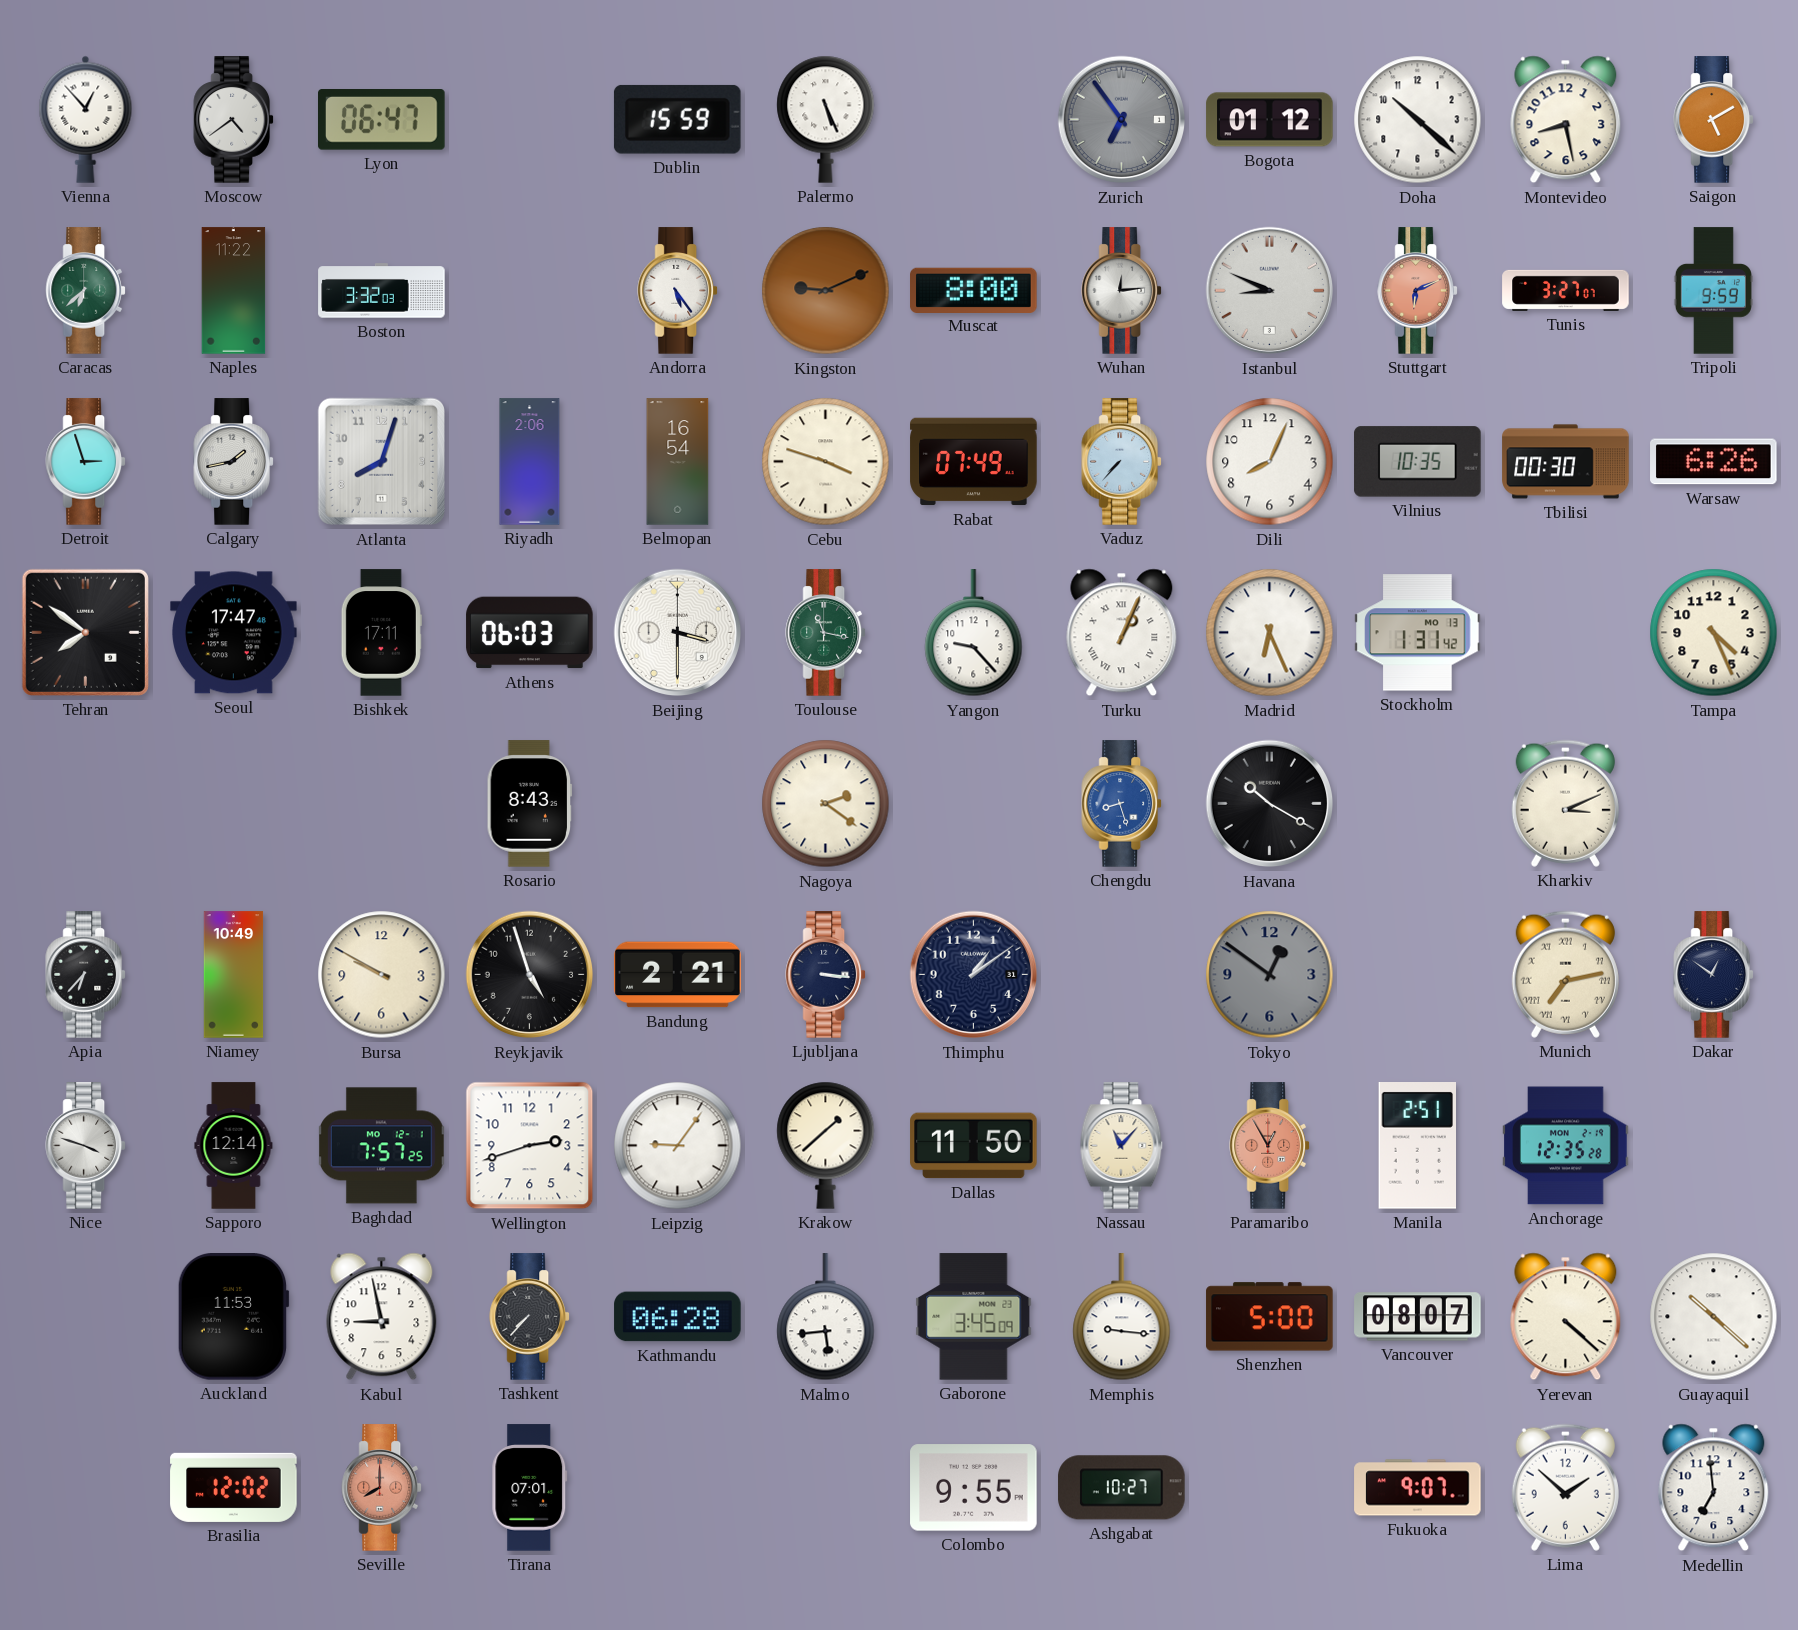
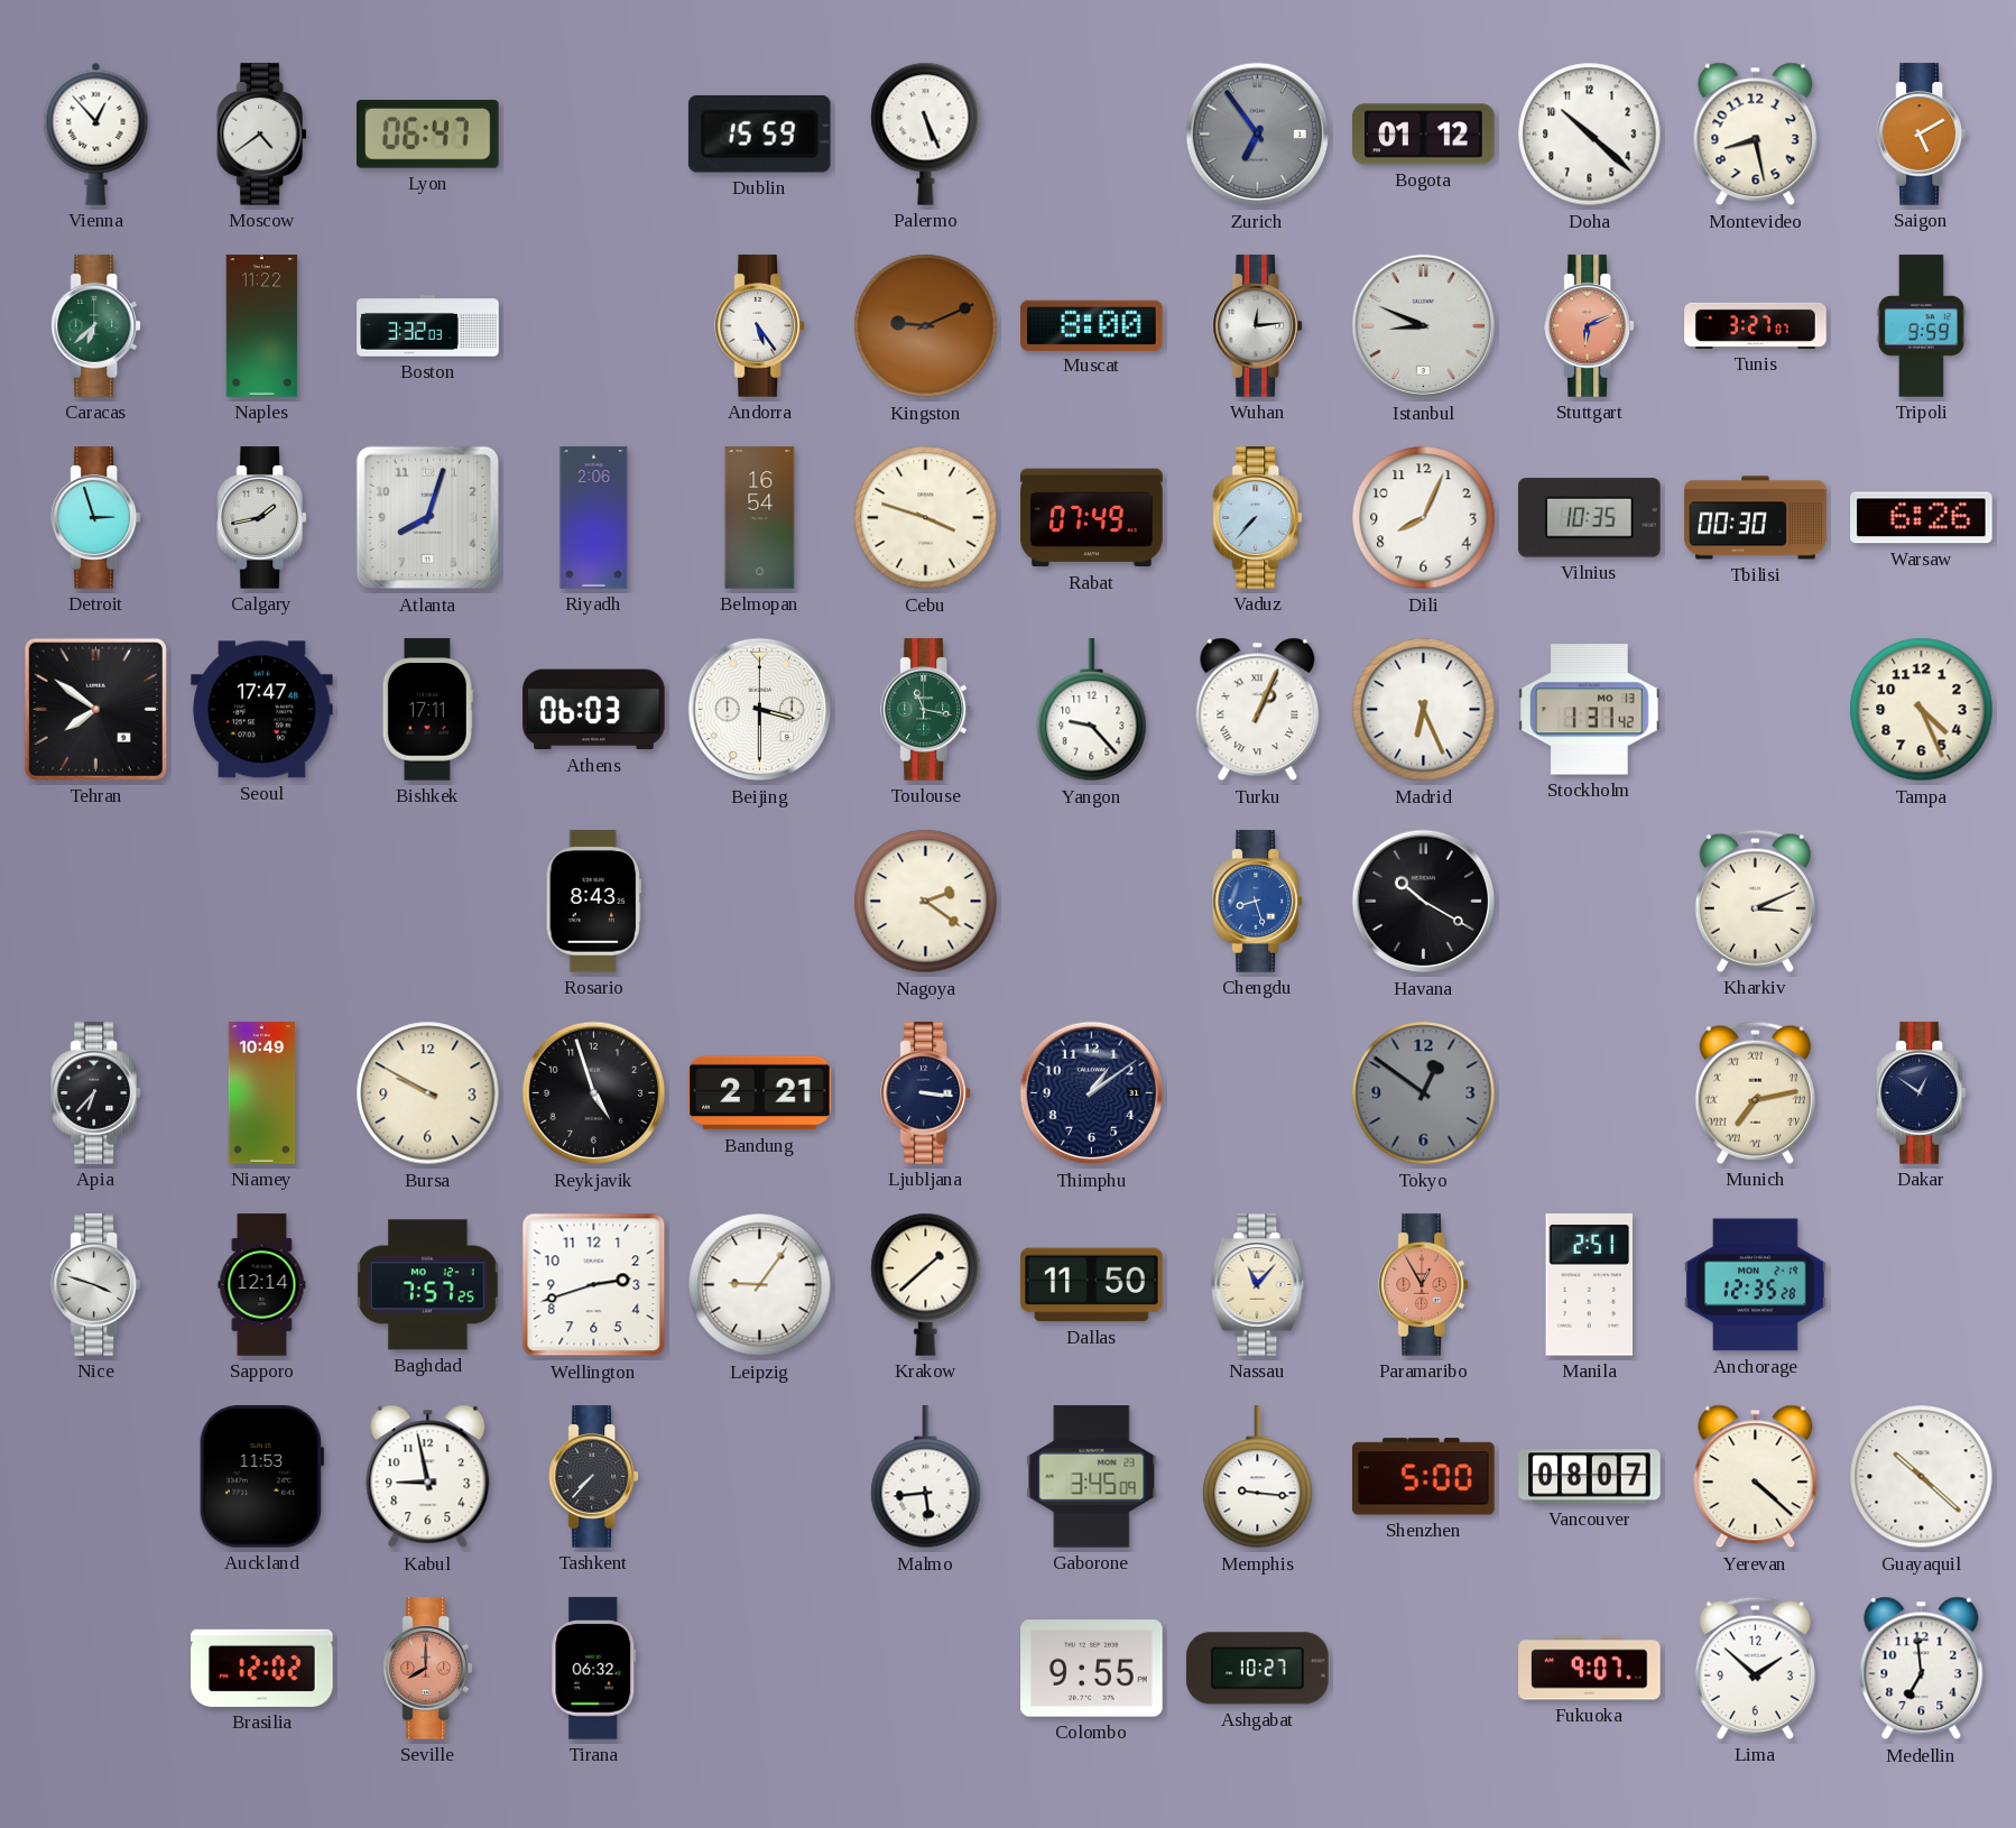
Kathmandu: 06:28 -> none (678, 1317)
Tirana: 07:01 -> 06:32 (594, 1669)
